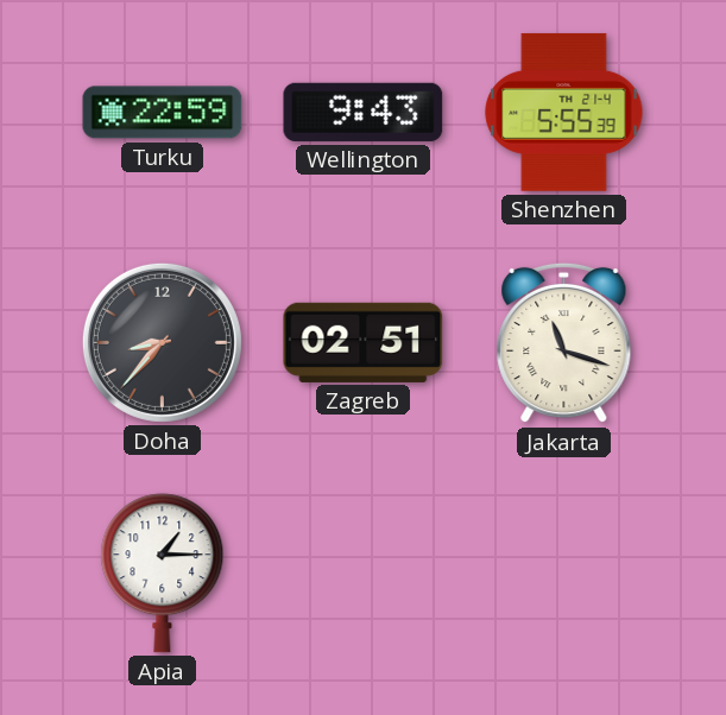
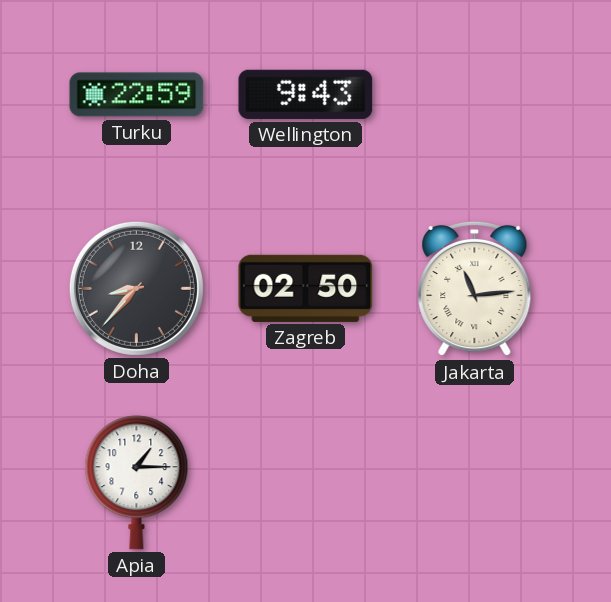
Shenzhen: 5:55 -> none (564, 112)
Zagreb: 02:51 -> 02:50 (306, 288)
Jakarta: 11:18 -> 11:14 (475, 289)
